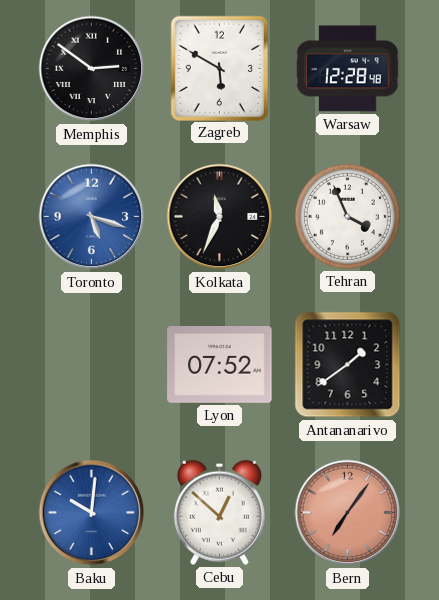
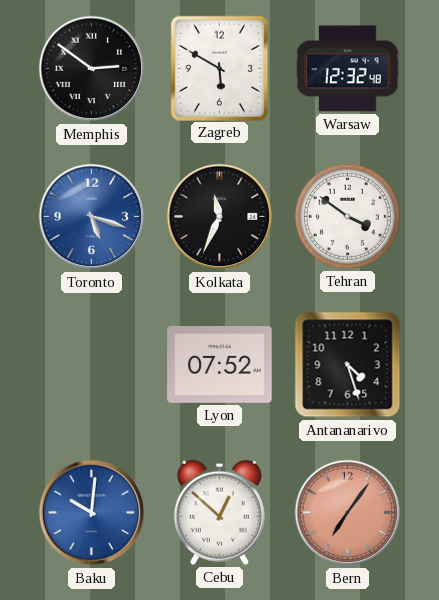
Warsaw: 12:28 -> 12:32 (348, 69)
Tehran: 3:56 -> 3:51 (347, 216)
Antananarivo: 1:39 -> 4:27 (348, 365)
